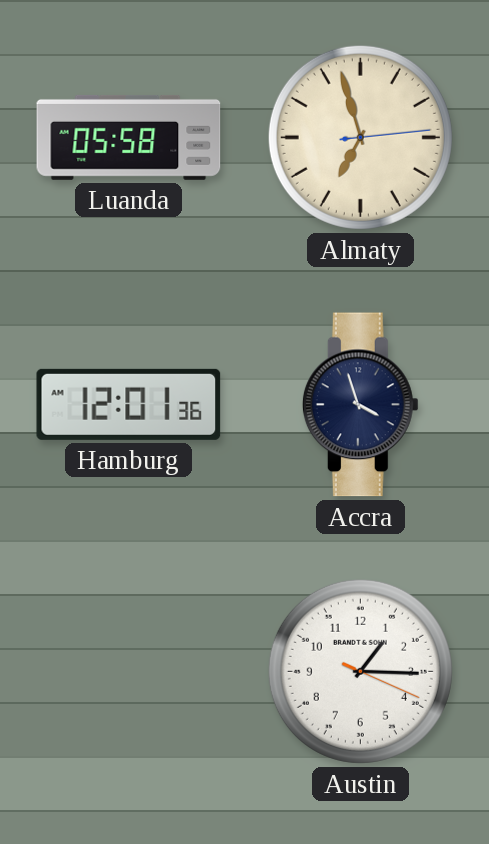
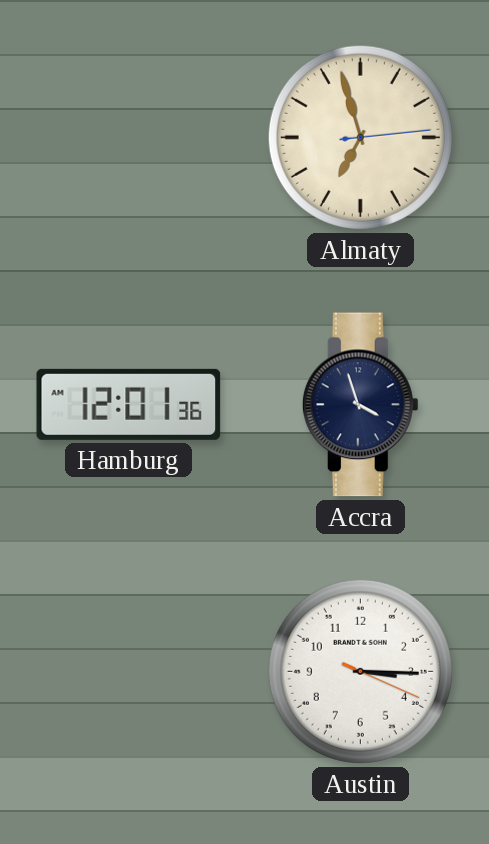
Luanda: 05:58 -> none (129, 137)
Austin: 1:15 -> 3:15 (360, 671)
